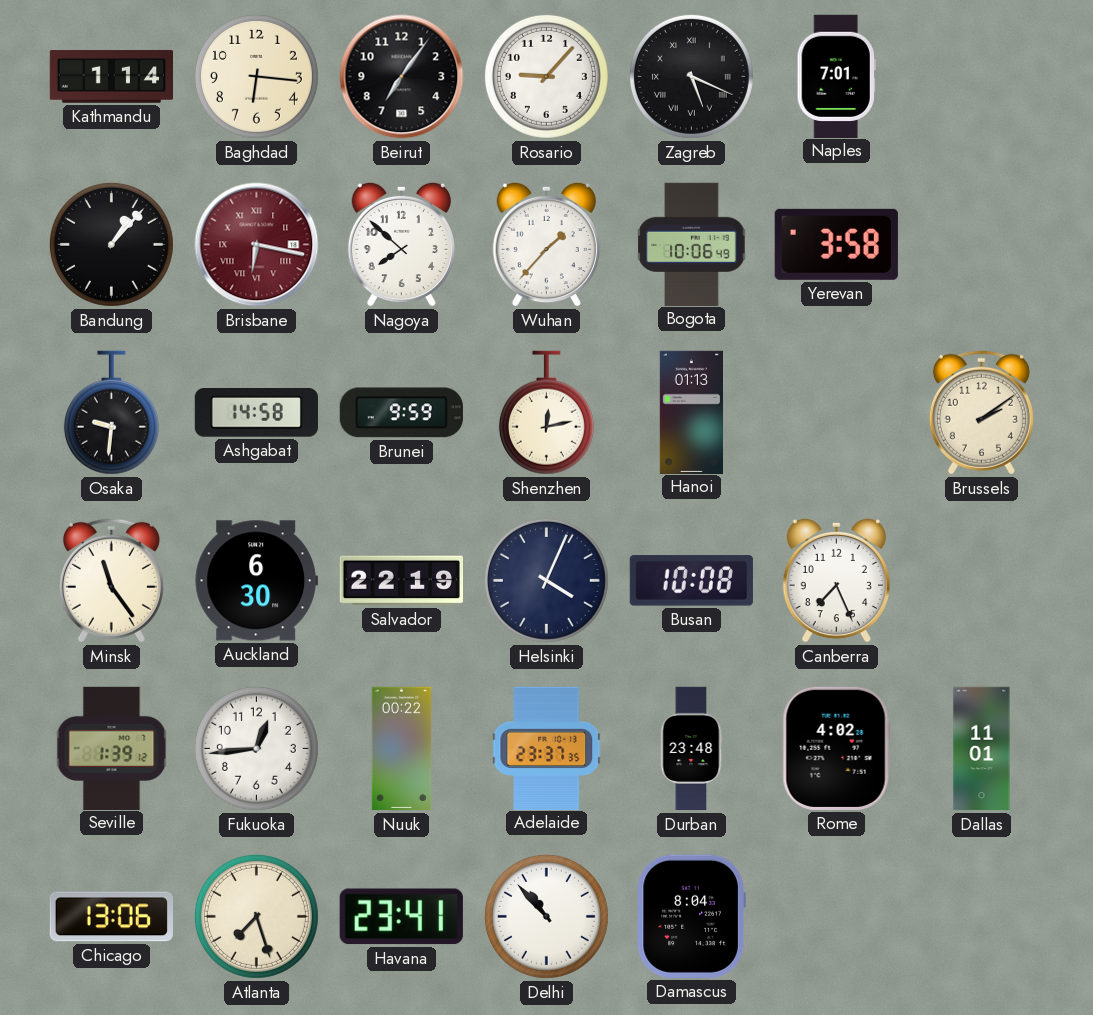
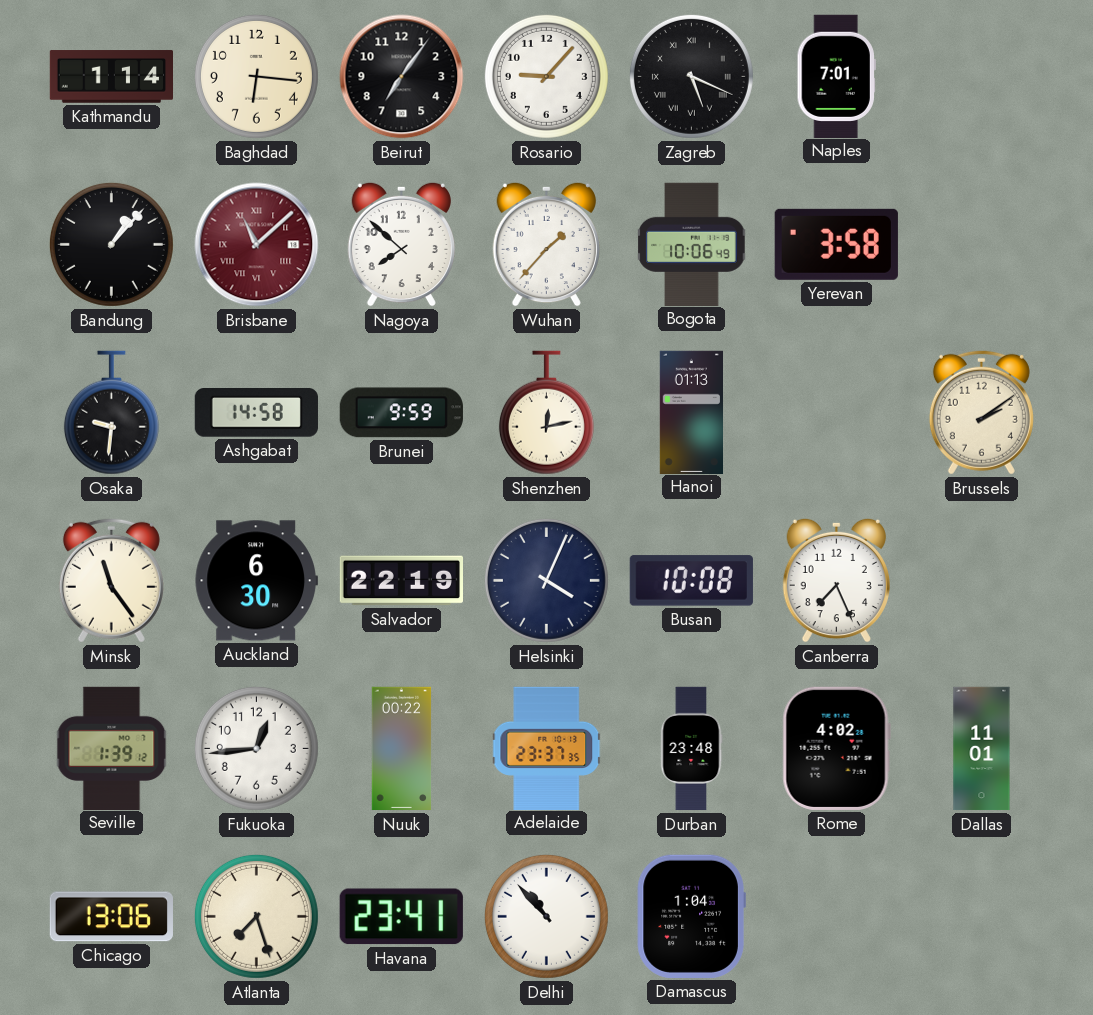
Brisbane: 6:17 -> 11:08 (257, 245)
Damascus: 8:04 -> 1:04 (691, 916)
